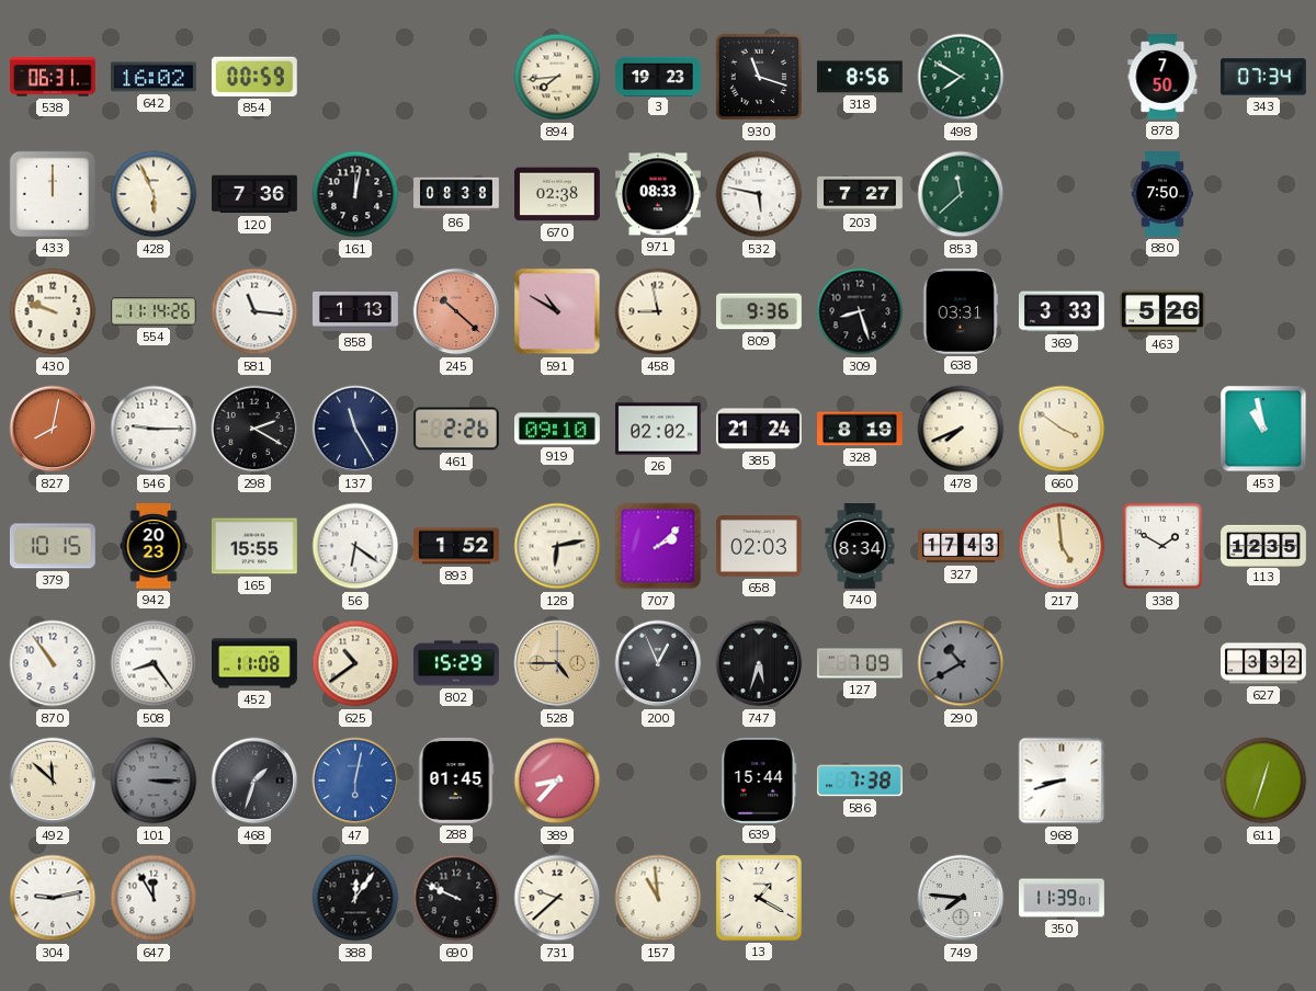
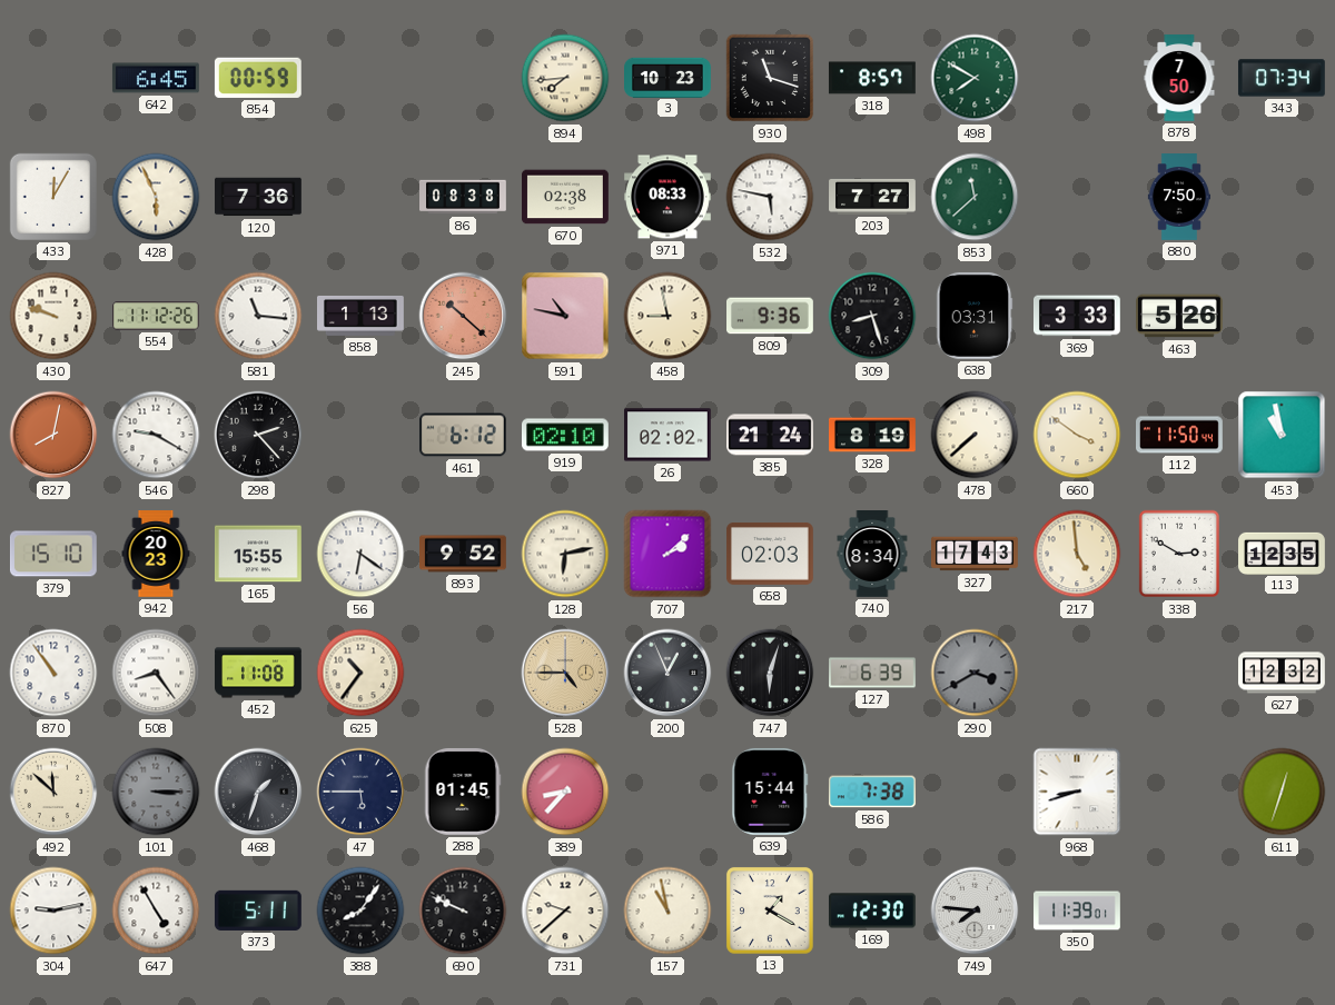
538: 06:31 -> none (53, 77)
642: 16:02 -> 6:45 (156, 78)
3: 19:23 -> 10:23 (669, 77)
318: 8:56 -> 8:57 (872, 78)
433: 12:00 -> 12:05 (53, 197)
161: 12:02 -> none (355, 194)
554: 11:14 -> 11:12 (157, 316)
591: 10:50 -> 10:47 (565, 316)
546: 9:15 -> 9:20 (156, 435)
298: 2:20 -> 2:23 (258, 435)
137: 11:25 -> none (355, 429)
461: 2:26 -> 6:12 (463, 435)
919: 09:10 -> 02:10 (565, 435)
478: 7:41 -> 7:38 (975, 435)
112: none -> 11:50 (1180, 435)
379: 10:15 -> 15:10 (53, 554)
893: 1:52 -> 9:52 (464, 554)
338: 1:50 -> 2:50 (1178, 554)
625: 10:39 -> 10:36 (360, 673)
802: 15:29 -> none (457, 663)
747: 5:33 -> 6:03 (770, 673)
127: 7:09 -> 6:39 (873, 673)
290: 10:40 -> 3:40 (975, 673)
627: 3:32 -> 12:32 (1282, 673)
47: 6:02 -> 5:45 (360, 792)
47 dial: blue -> navy (360, 792)
647: 11:55 -> 4:55 (156, 911)
373: none -> 5:11 (258, 911)
388: 12:06 -> 8:06 (360, 911)
157: 10:59 -> 10:58 (667, 911)
169: none -> 12:30 (872, 911)
